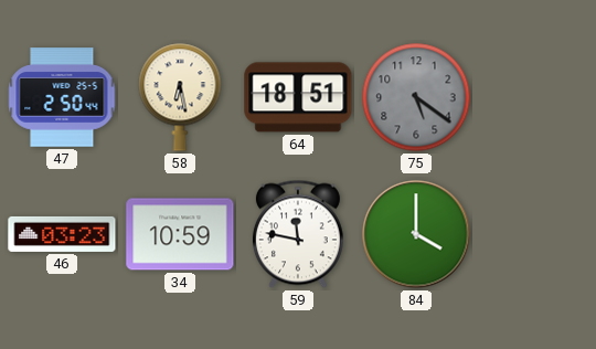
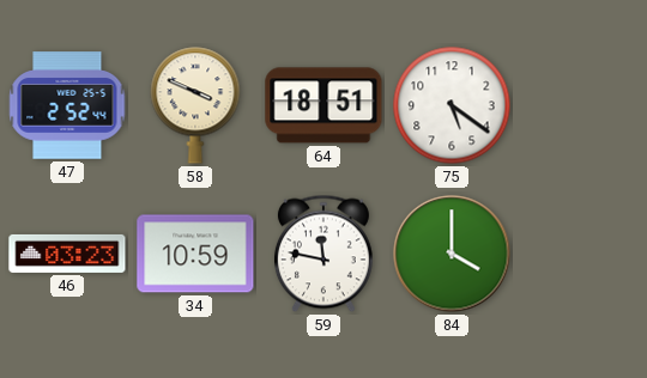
47: 2:50 -> 2:52 (67, 105)
58: 6:28 -> 3:49 (195, 105)
75 dial: grey -> white (452, 105)
